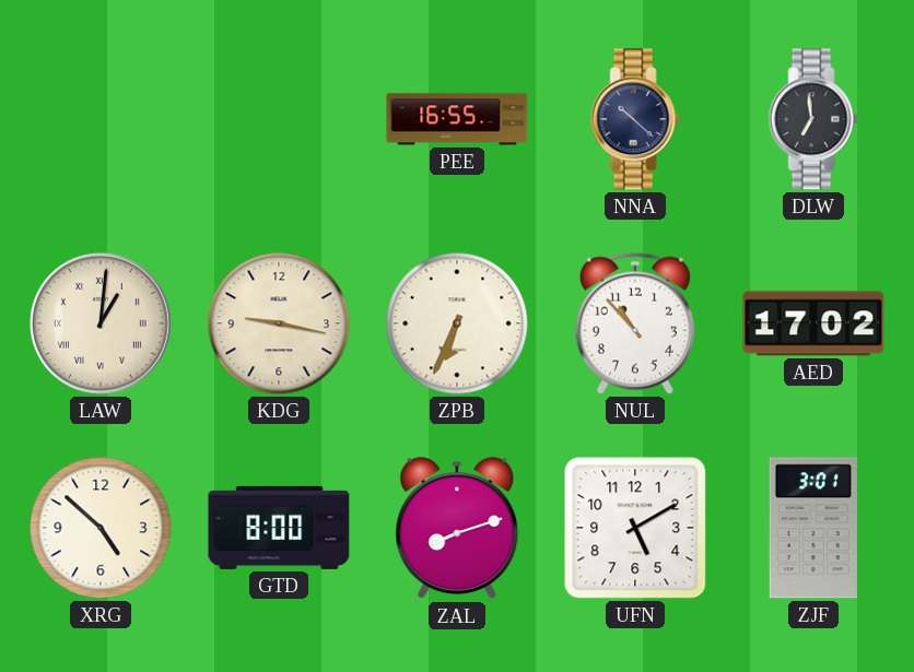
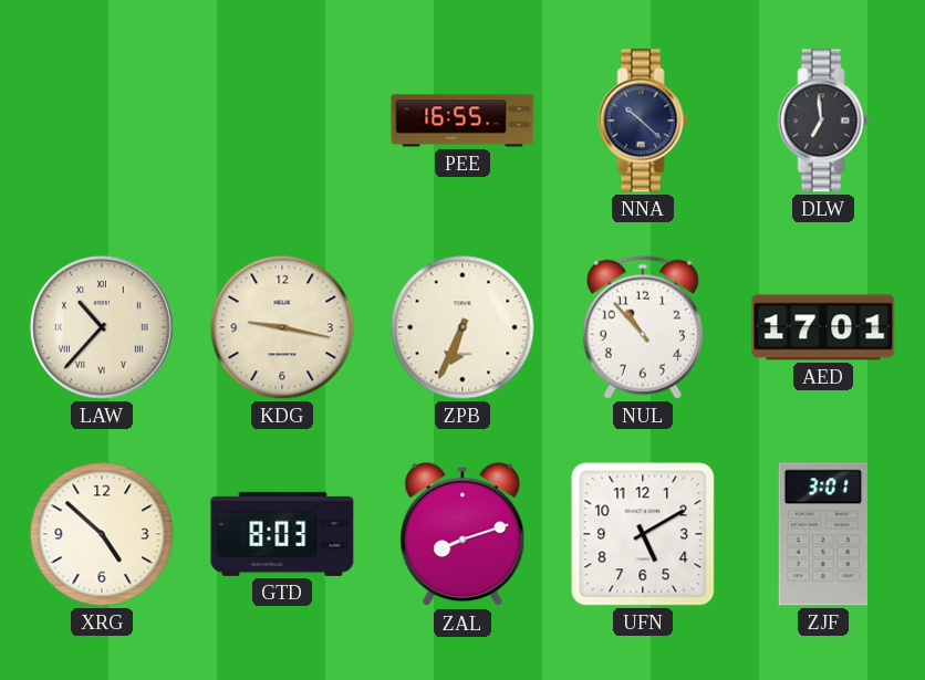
LAW: 1:01 -> 10:37 (102, 327)
AED: 17:02 -> 17:01 (823, 327)
GTD: 8:00 -> 8:03 (282, 534)
